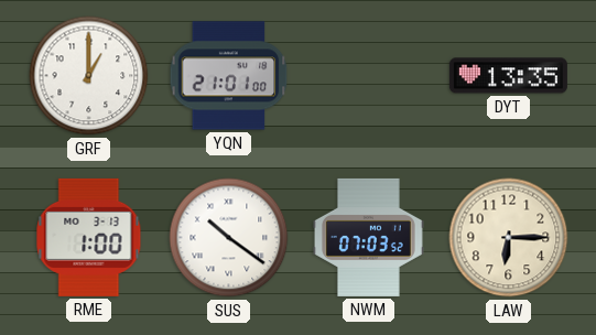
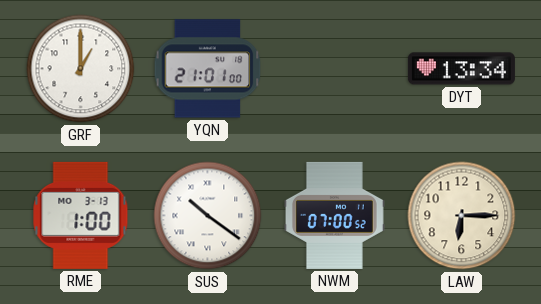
DYT: 13:35 -> 13:34 (461, 69)
NWM: 07:03 -> 07:00 (335, 215)
